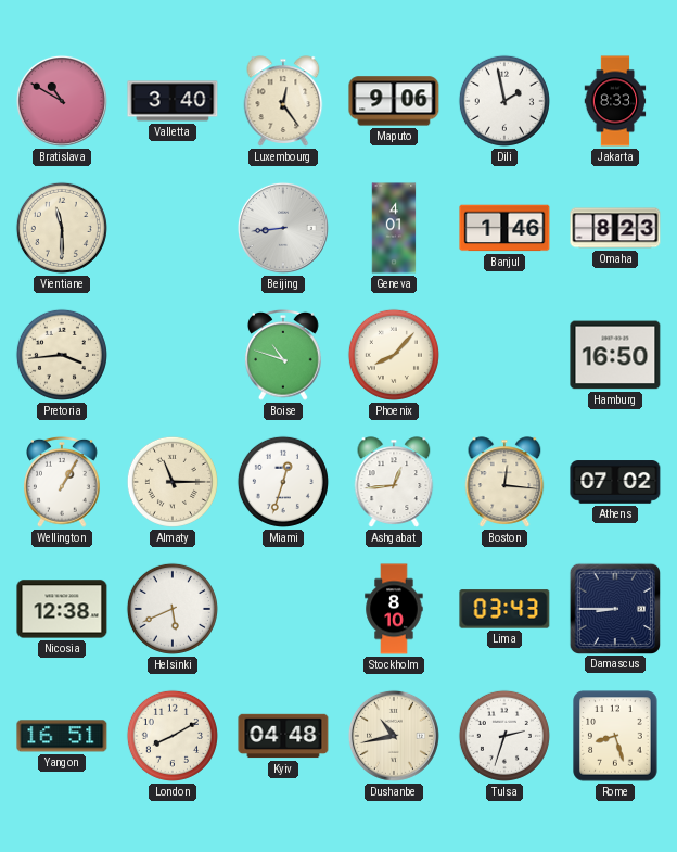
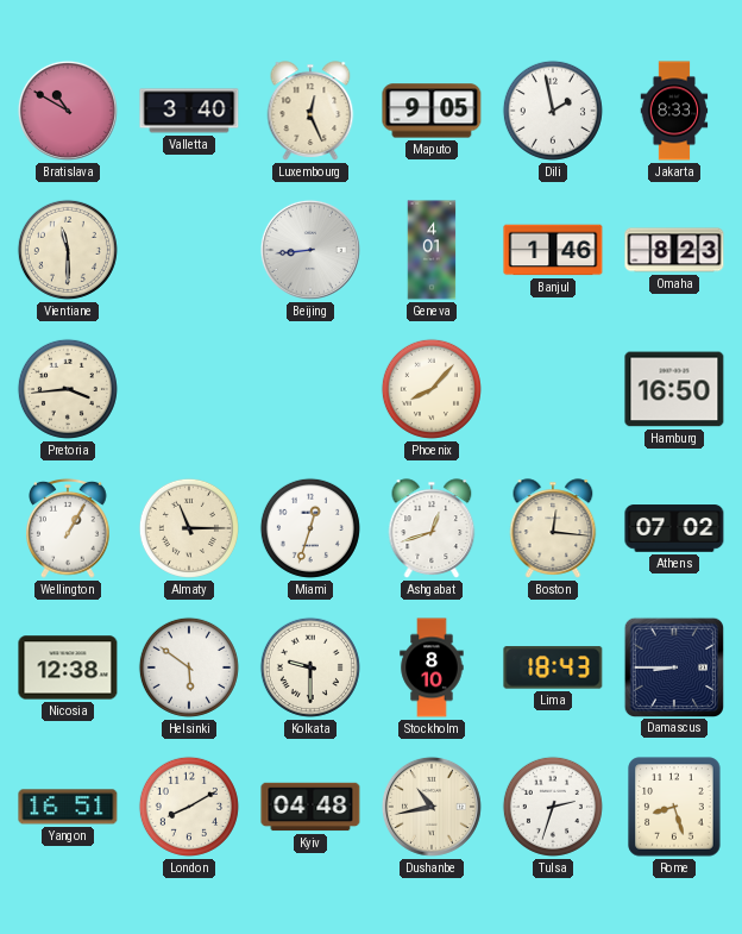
Luxembourg: 12:24 -> 12:26 (310, 111)
Maputo: 9:06 -> 9:05 (432, 111)
Boise: 10:48 -> none (283, 355)
Ashgabat: 12:44 -> 12:42 (432, 528)
Helsinki: 5:41 -> 5:51 (189, 667)
Kolkata: none -> 9:30 (310, 667)
Lima: 03:43 -> 18:43 (553, 667)
